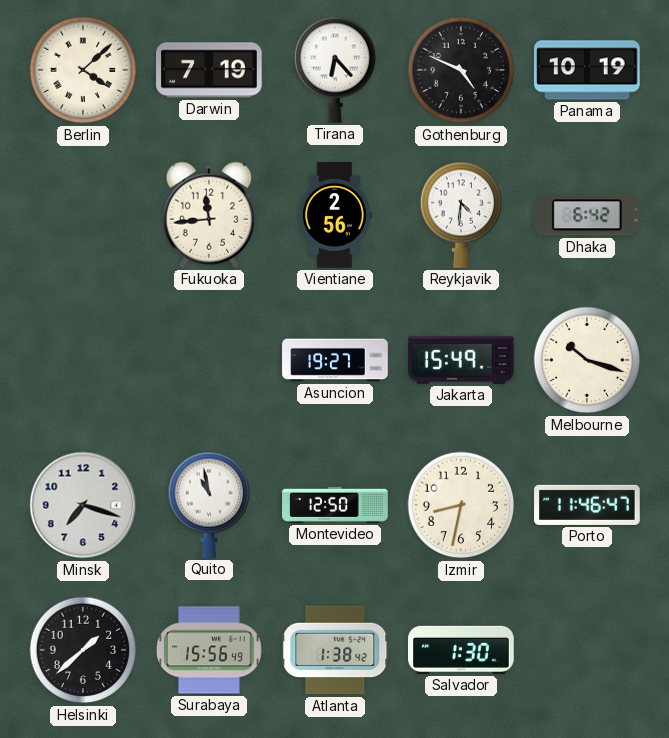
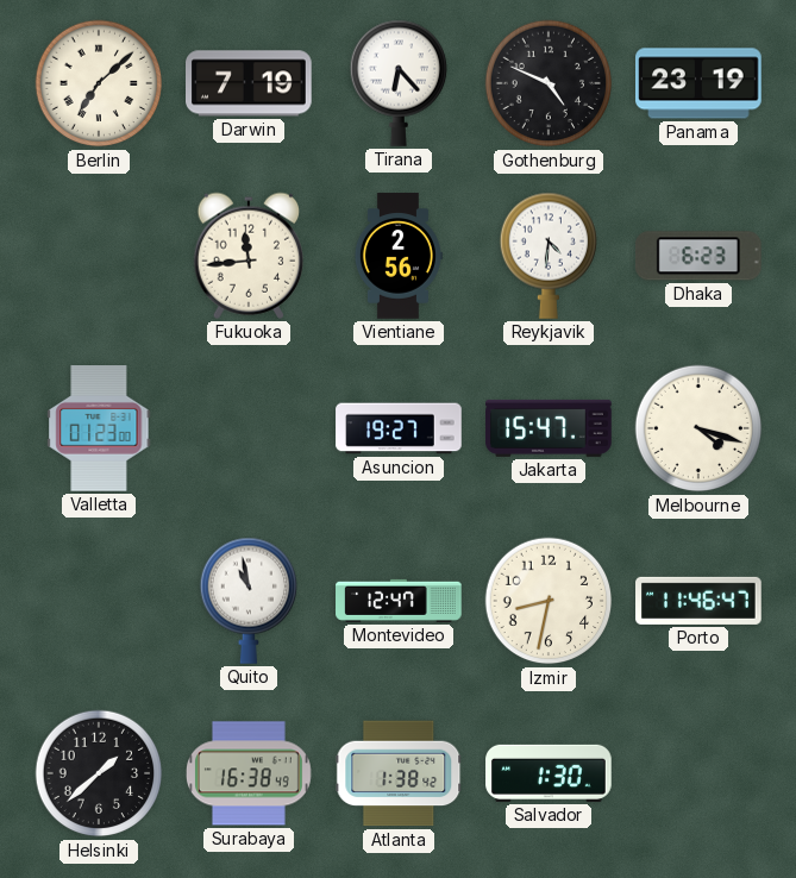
Berlin: 4:08 -> 7:08 (99, 83)
Panama: 10:19 -> 23:19 (698, 83)
Dhaka: 6:42 -> 6:23 (698, 256)
Valletta: none -> 01:23 (99, 428)
Jakarta: 15:49 -> 15:47 (549, 428)
Melbourne: 10:18 -> 4:18 (698, 428)
Minsk: 7:18 -> none (83, 505)
Montevideo: 12:50 -> 12:47 (399, 601)
Surabaya: 15:56 -> 16:38 (249, 773)
